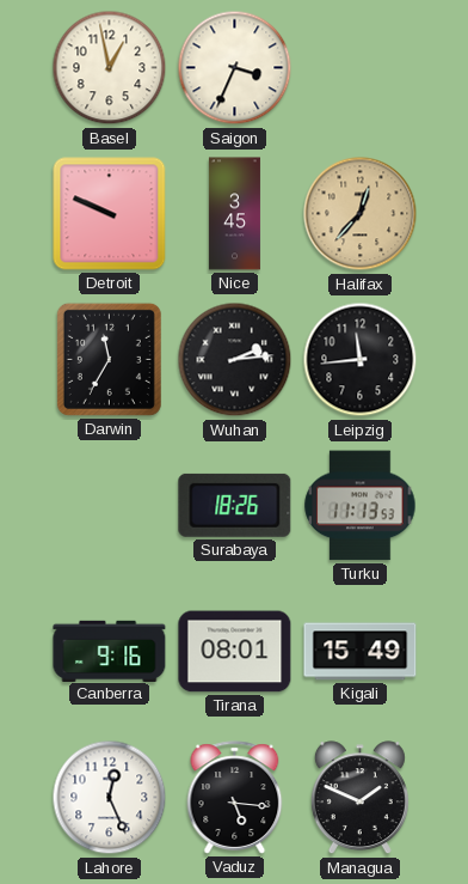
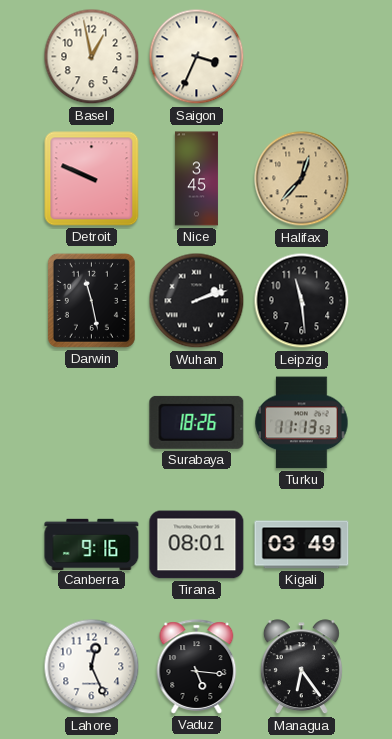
Darwin: 11:35 -> 11:28 (91, 300)
Wuhan: 2:14 -> 2:12 (197, 301)
Leipzig: 11:44 -> 11:29 (302, 301)
Kigali: 15:49 -> 03:49 (302, 545)
Managua: 1:49 -> 6:24 (301, 667)
